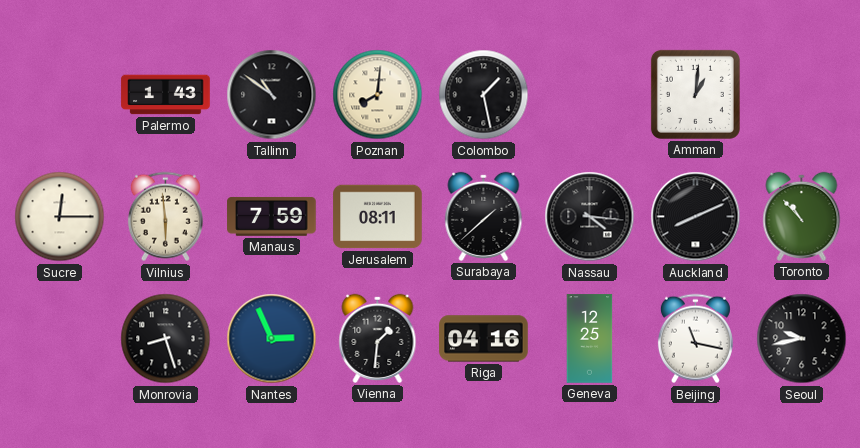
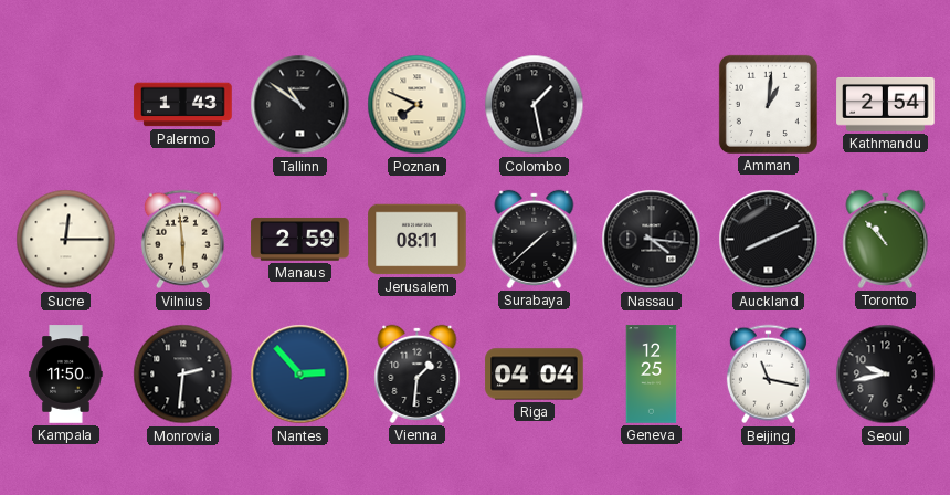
Poznan: 8:01 -> 7:49 (418, 105)
Kathmandu: none -> 2:54 (886, 104)
Manaus: 7:59 -> 2:59 (300, 239)
Kampala: none -> 11:50 (66, 375)
Monrovia: 8:27 -> 2:31 (183, 375)
Nantes: 2:56 -> 2:53 (300, 375)
Riga: 04:16 -> 04:04 (535, 375)
